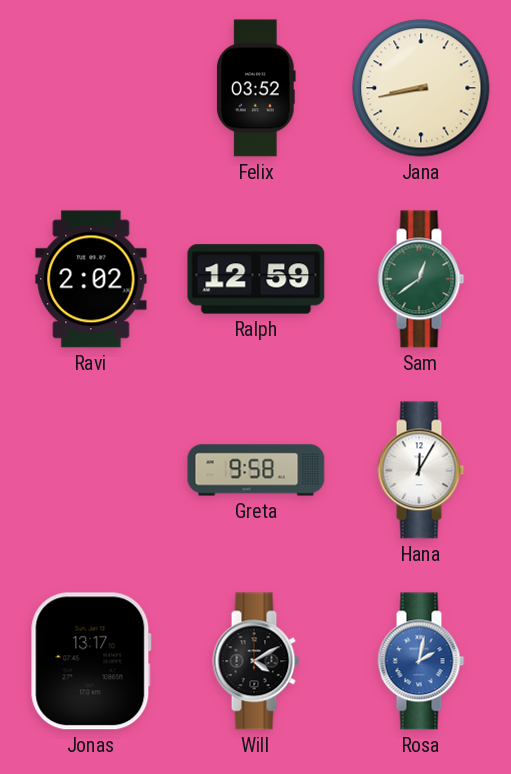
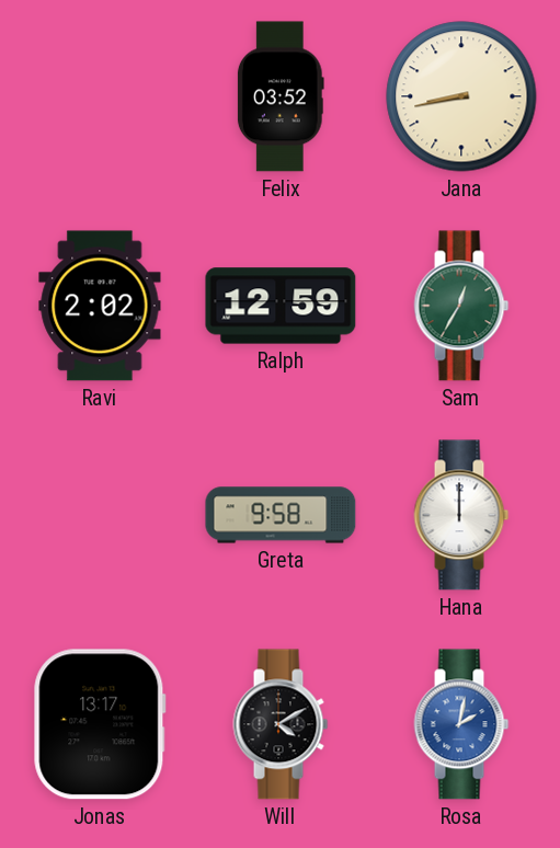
Sam: 12:39 -> 12:35 (461, 306)
Hana: 12:05 -> 12:00 (461, 515)
